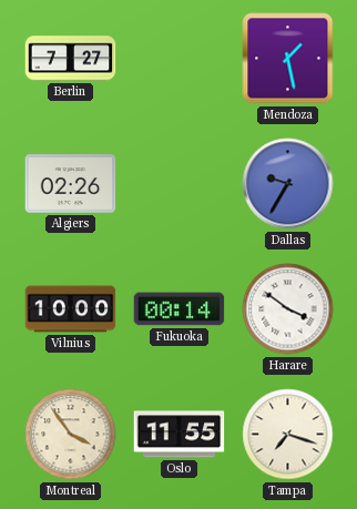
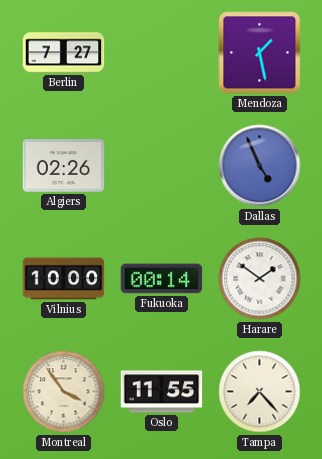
Dallas: 9:35 -> 4:56 (260, 166)
Harare: 3:51 -> 1:51 (260, 279)
Tampa: 7:18 -> 7:23 (260, 392)
